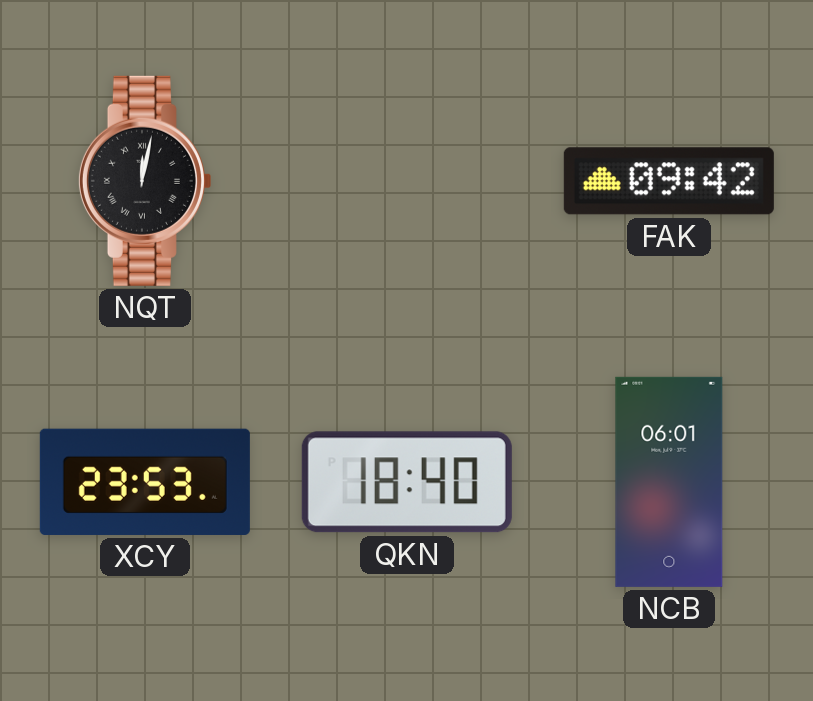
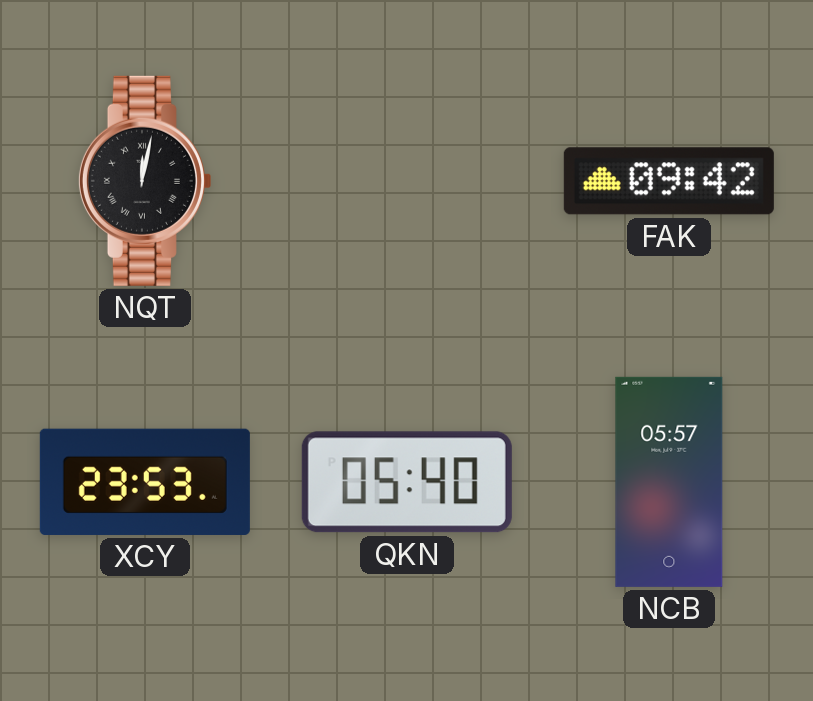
QKN: 18:40 -> 05:40 (407, 482)
NCB: 06:01 -> 05:57 (669, 482)
